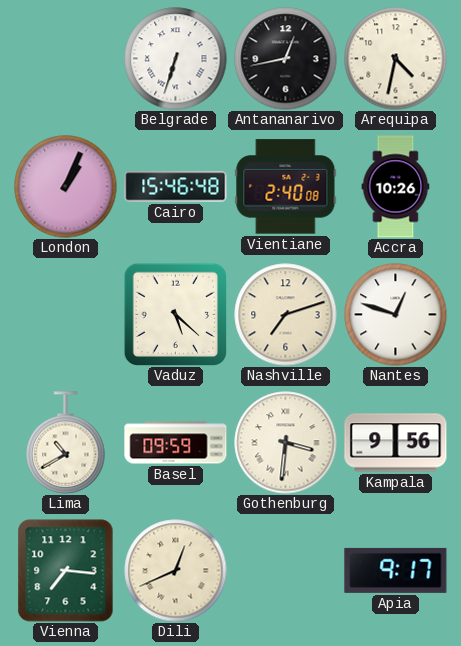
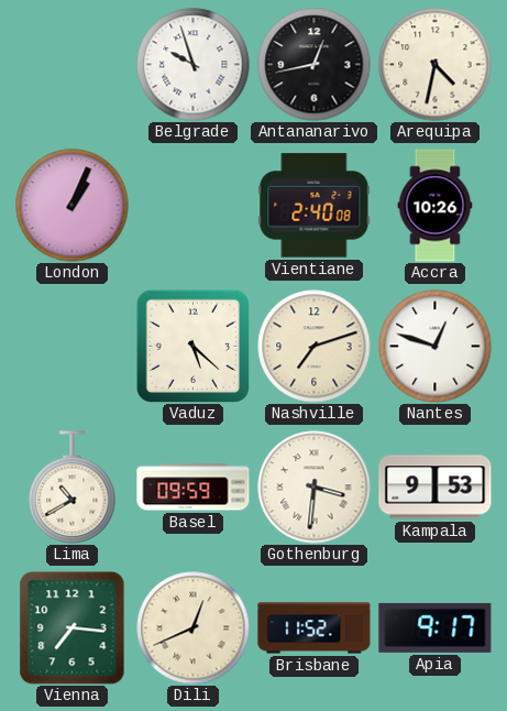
Belgrade: 6:33 -> 9:57 (194, 65)
Cairo: 15:46 -> none (176, 187)
Kampala: 9:56 -> 9:53 (436, 488)
Brisbane: none -> 11:52 (315, 628)
